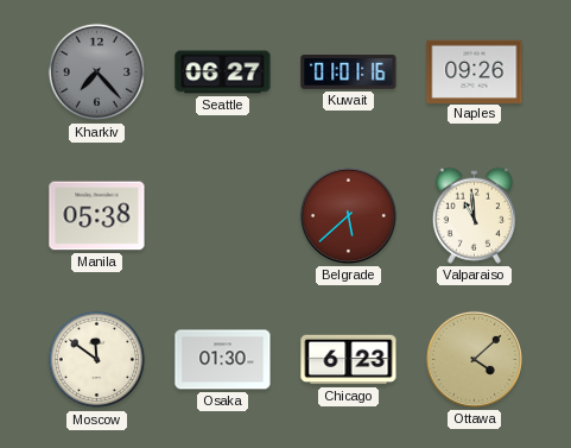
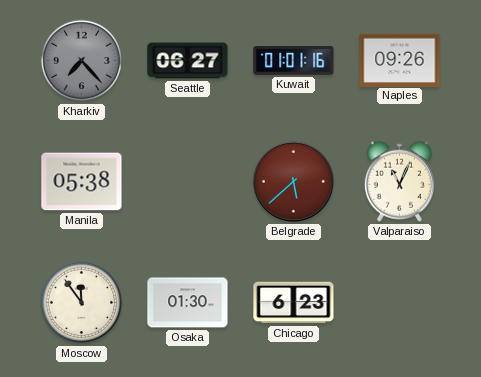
Valparaiso: 10:59 -> 11:04 (399, 181)
Moscow: 11:51 -> 11:54 (82, 303)
Ottawa: 4:08 -> none (474, 359)
